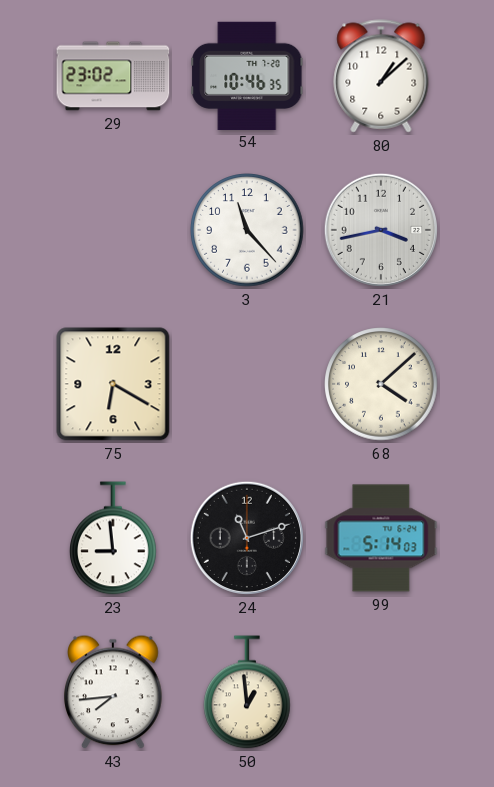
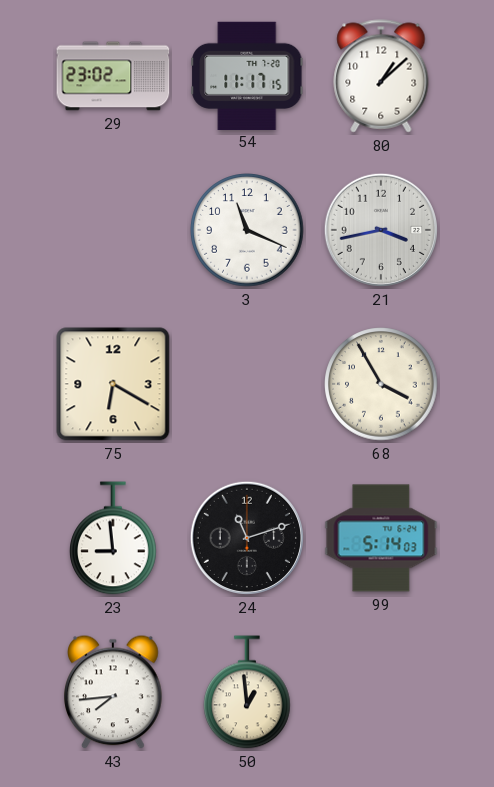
54: 10:46 -> 11:17 (247, 75)
3: 11:23 -> 11:19 (247, 230)
68: 4:08 -> 3:55 (381, 384)
